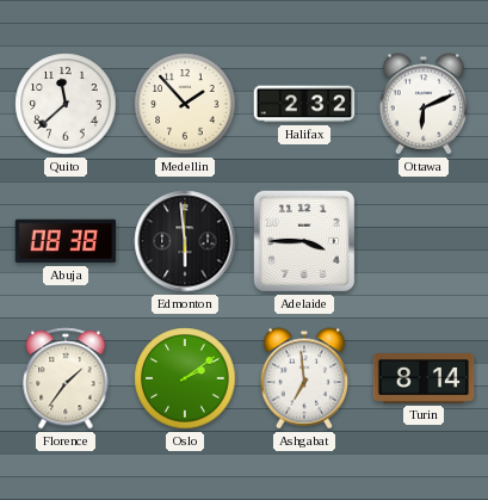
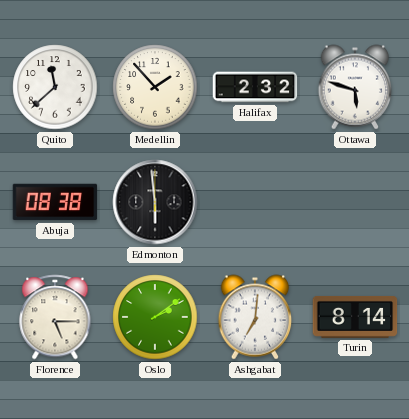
Ottawa: 6:11 -> 5:48 (355, 87)
Adelaide: 3:45 -> none (304, 241)
Florence: 1:36 -> 5:15 (55, 317)
Ashgabat: 6:59 -> 7:01 (255, 317)
